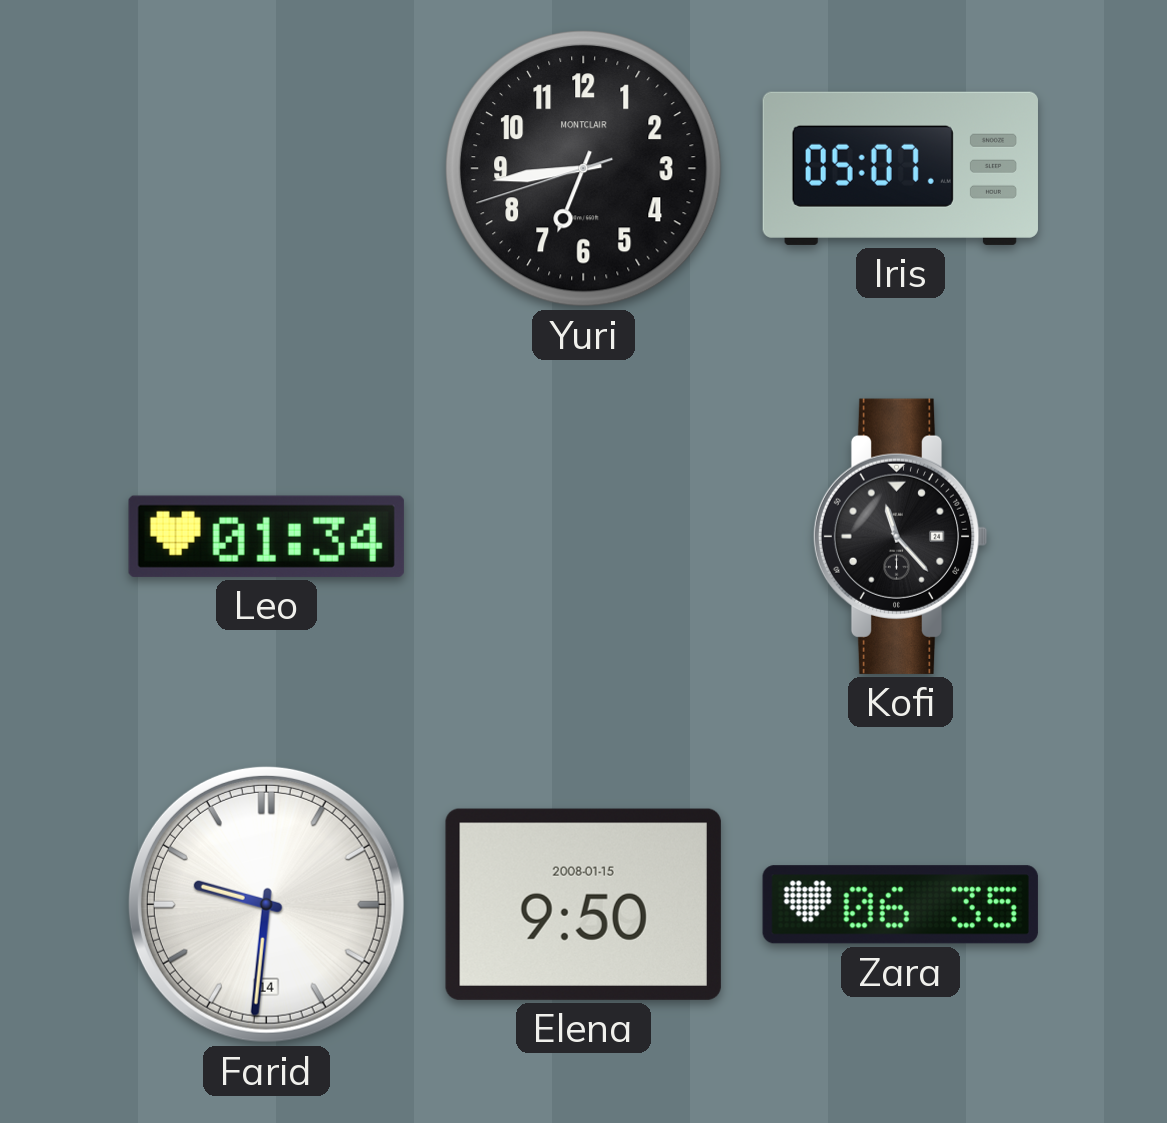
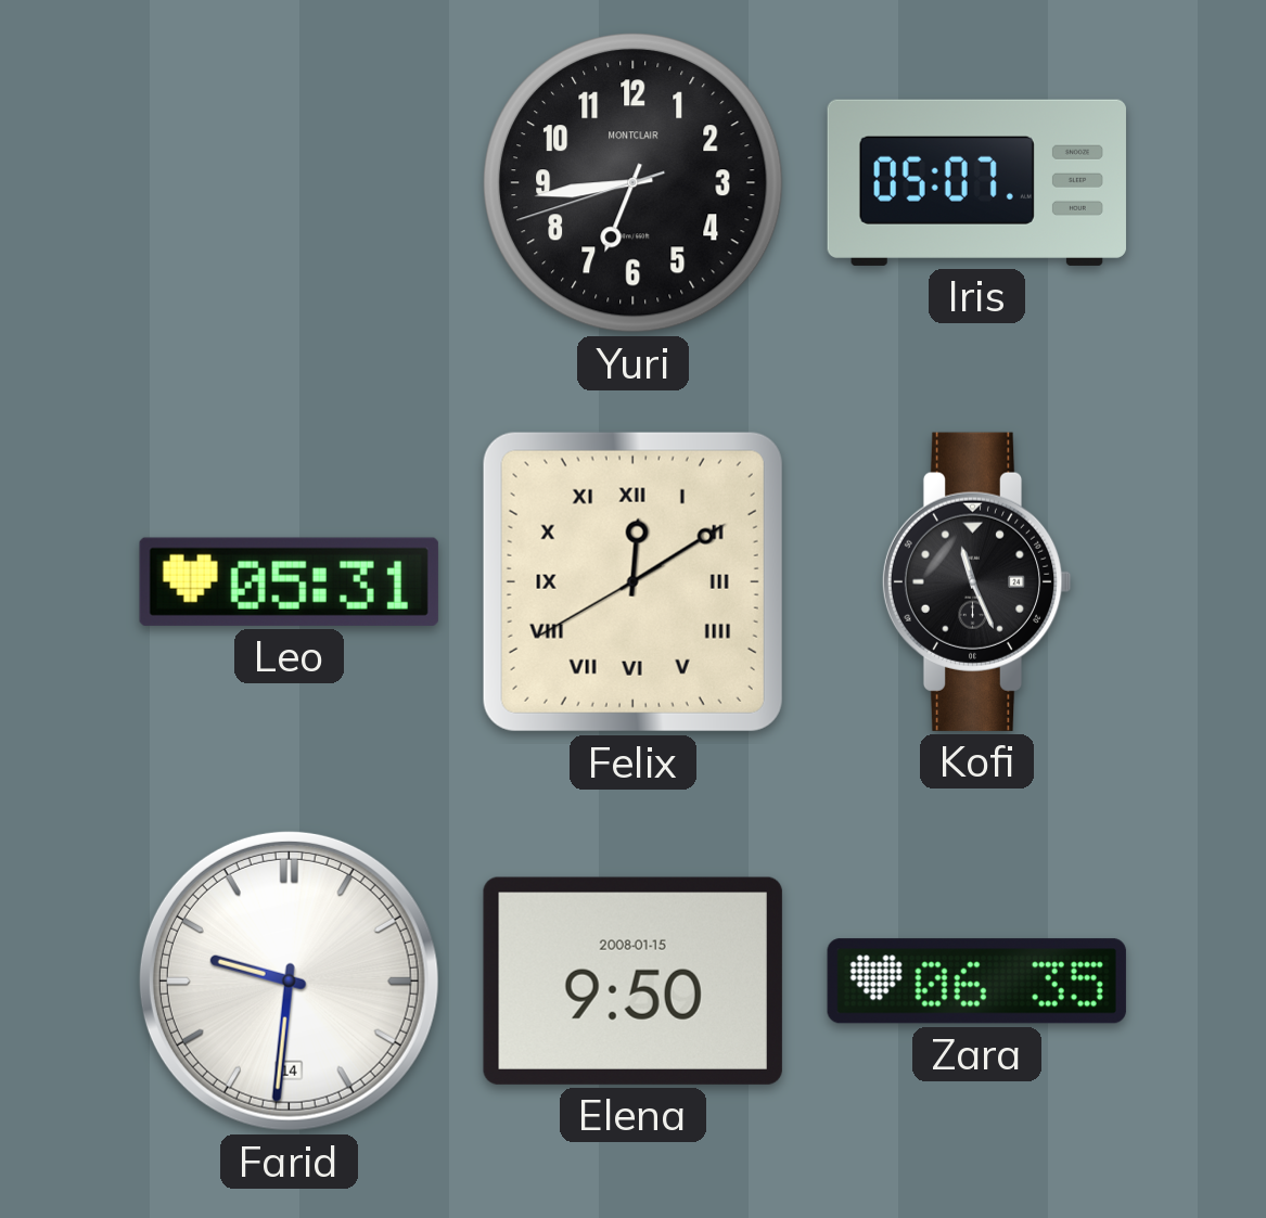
Leo: 01:34 -> 05:31 (289, 581)
Felix: none -> 12:09 (632, 581)
Kofi: 11:23 -> 11:26 (976, 581)
